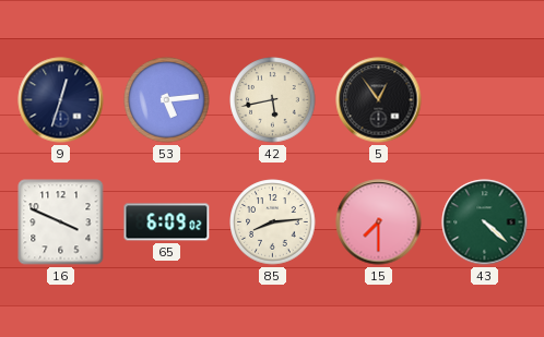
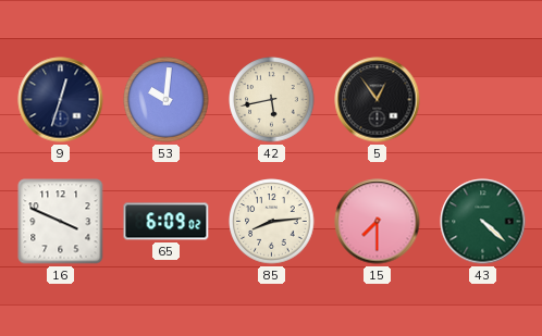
53: 5:14 -> 10:01 (167, 100)
